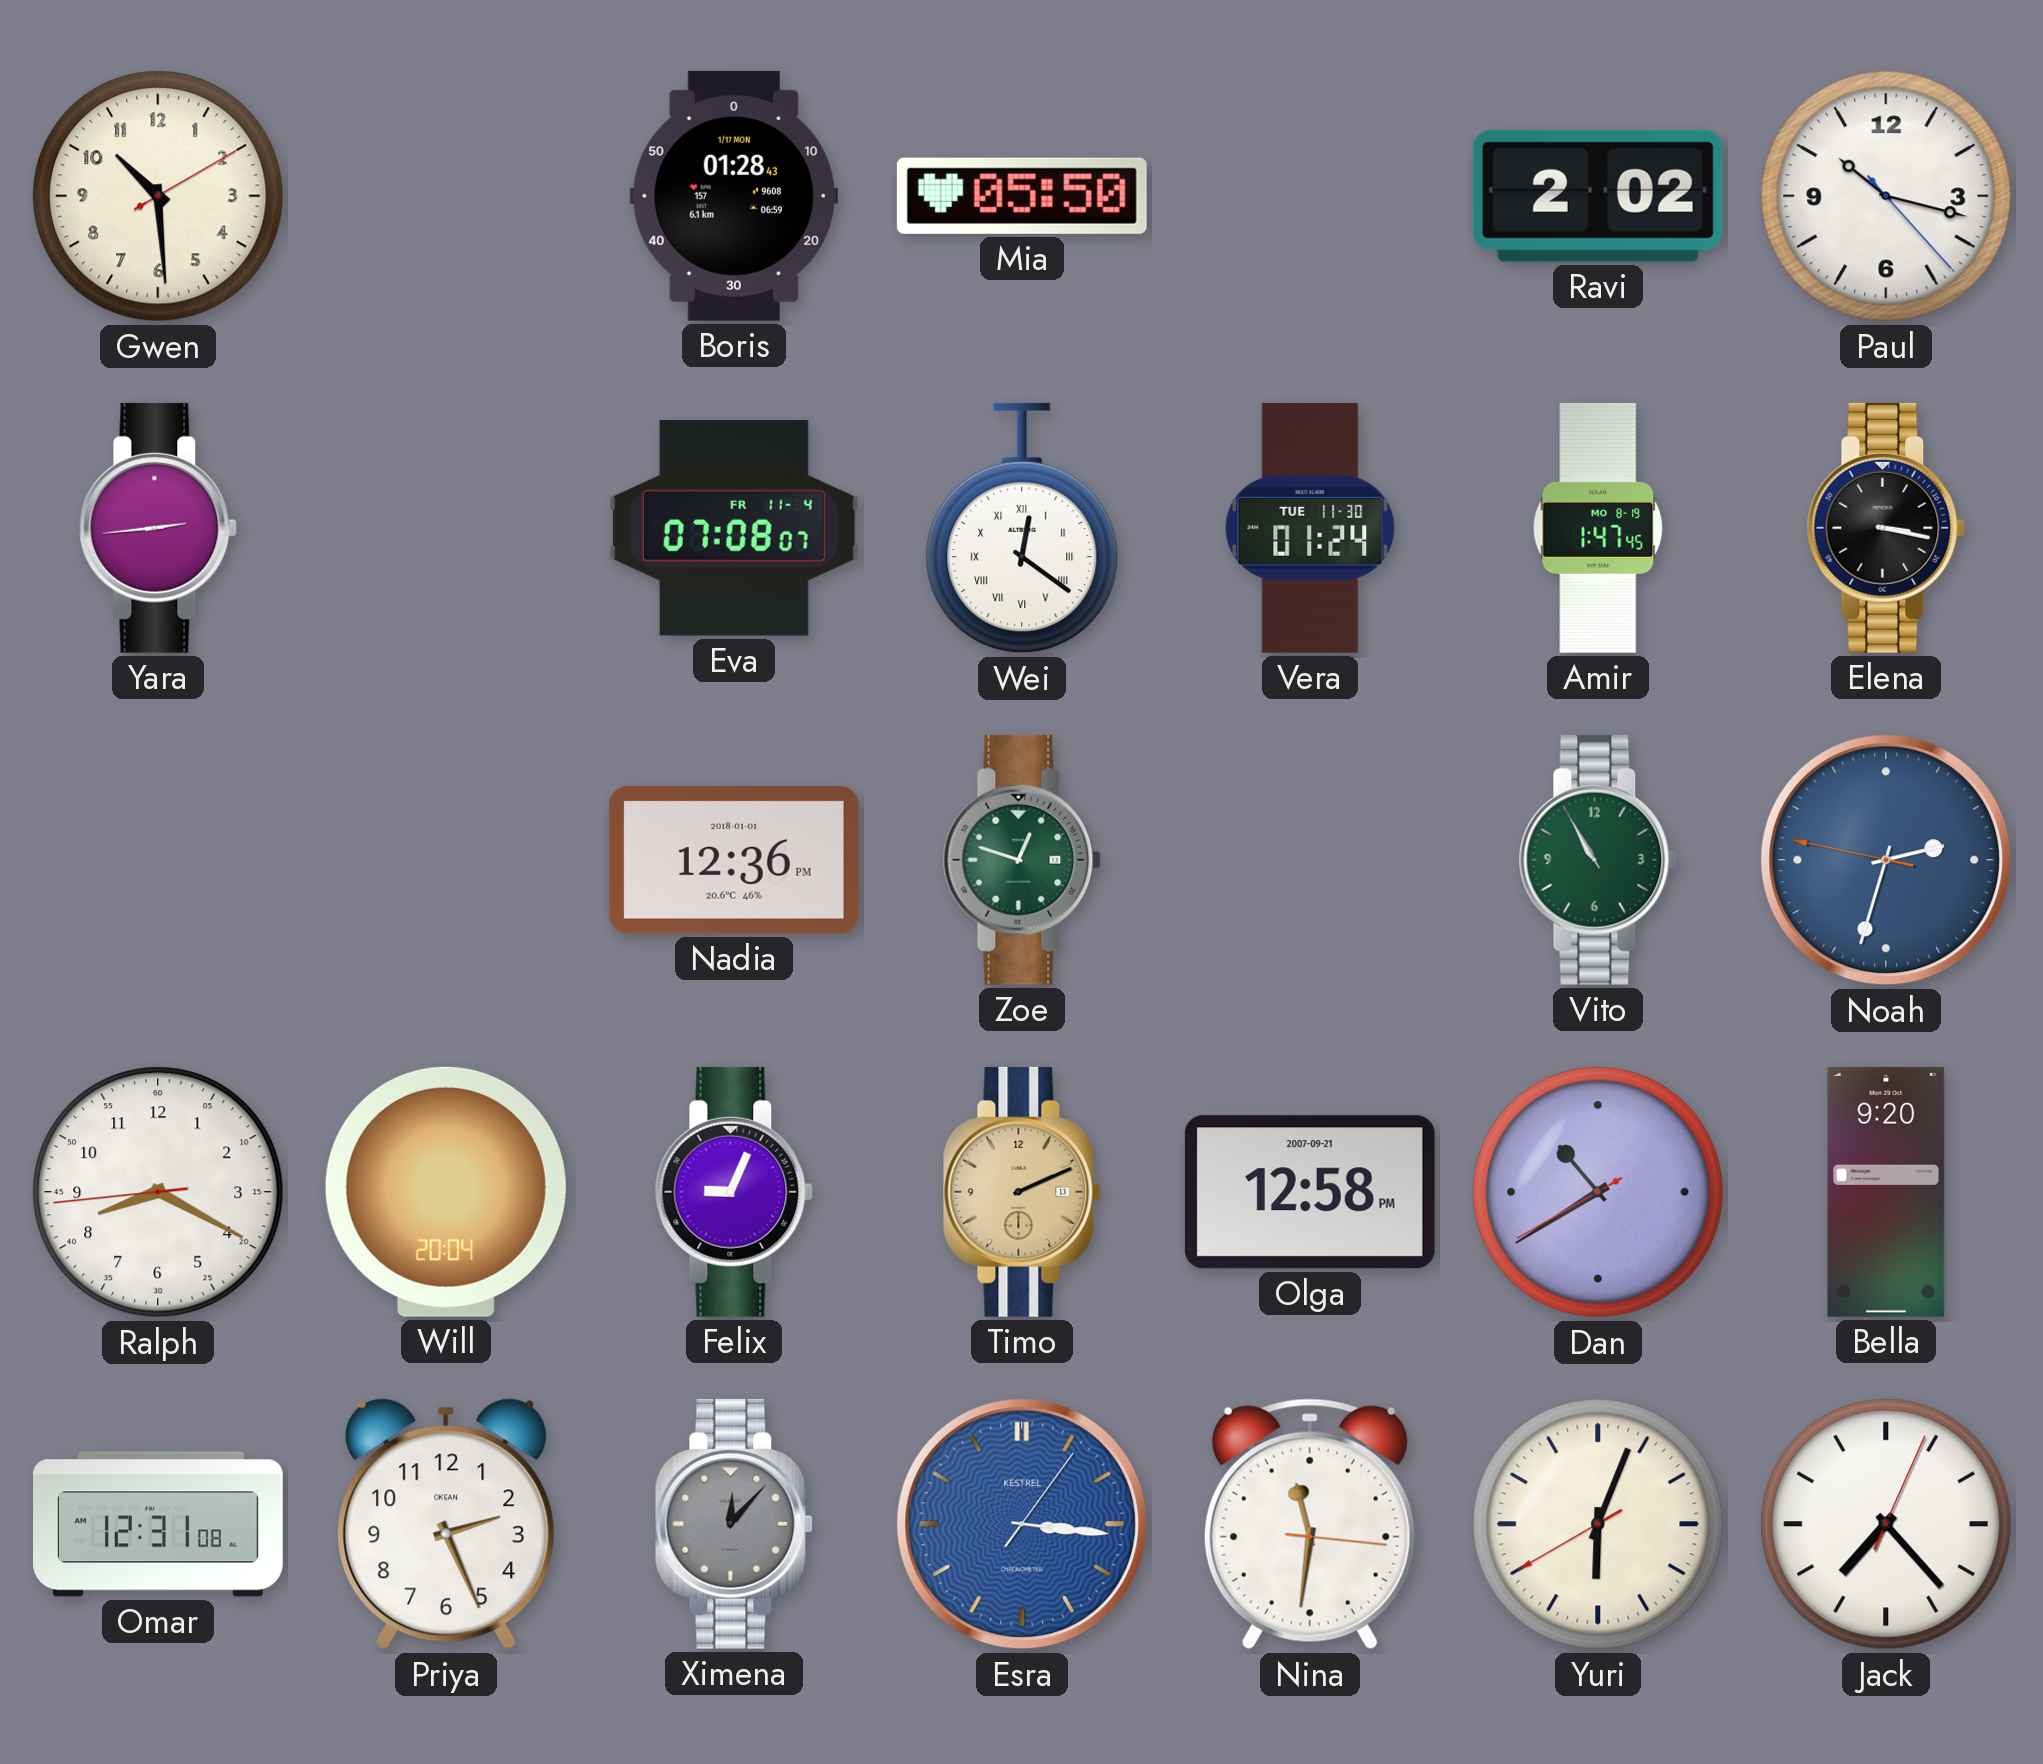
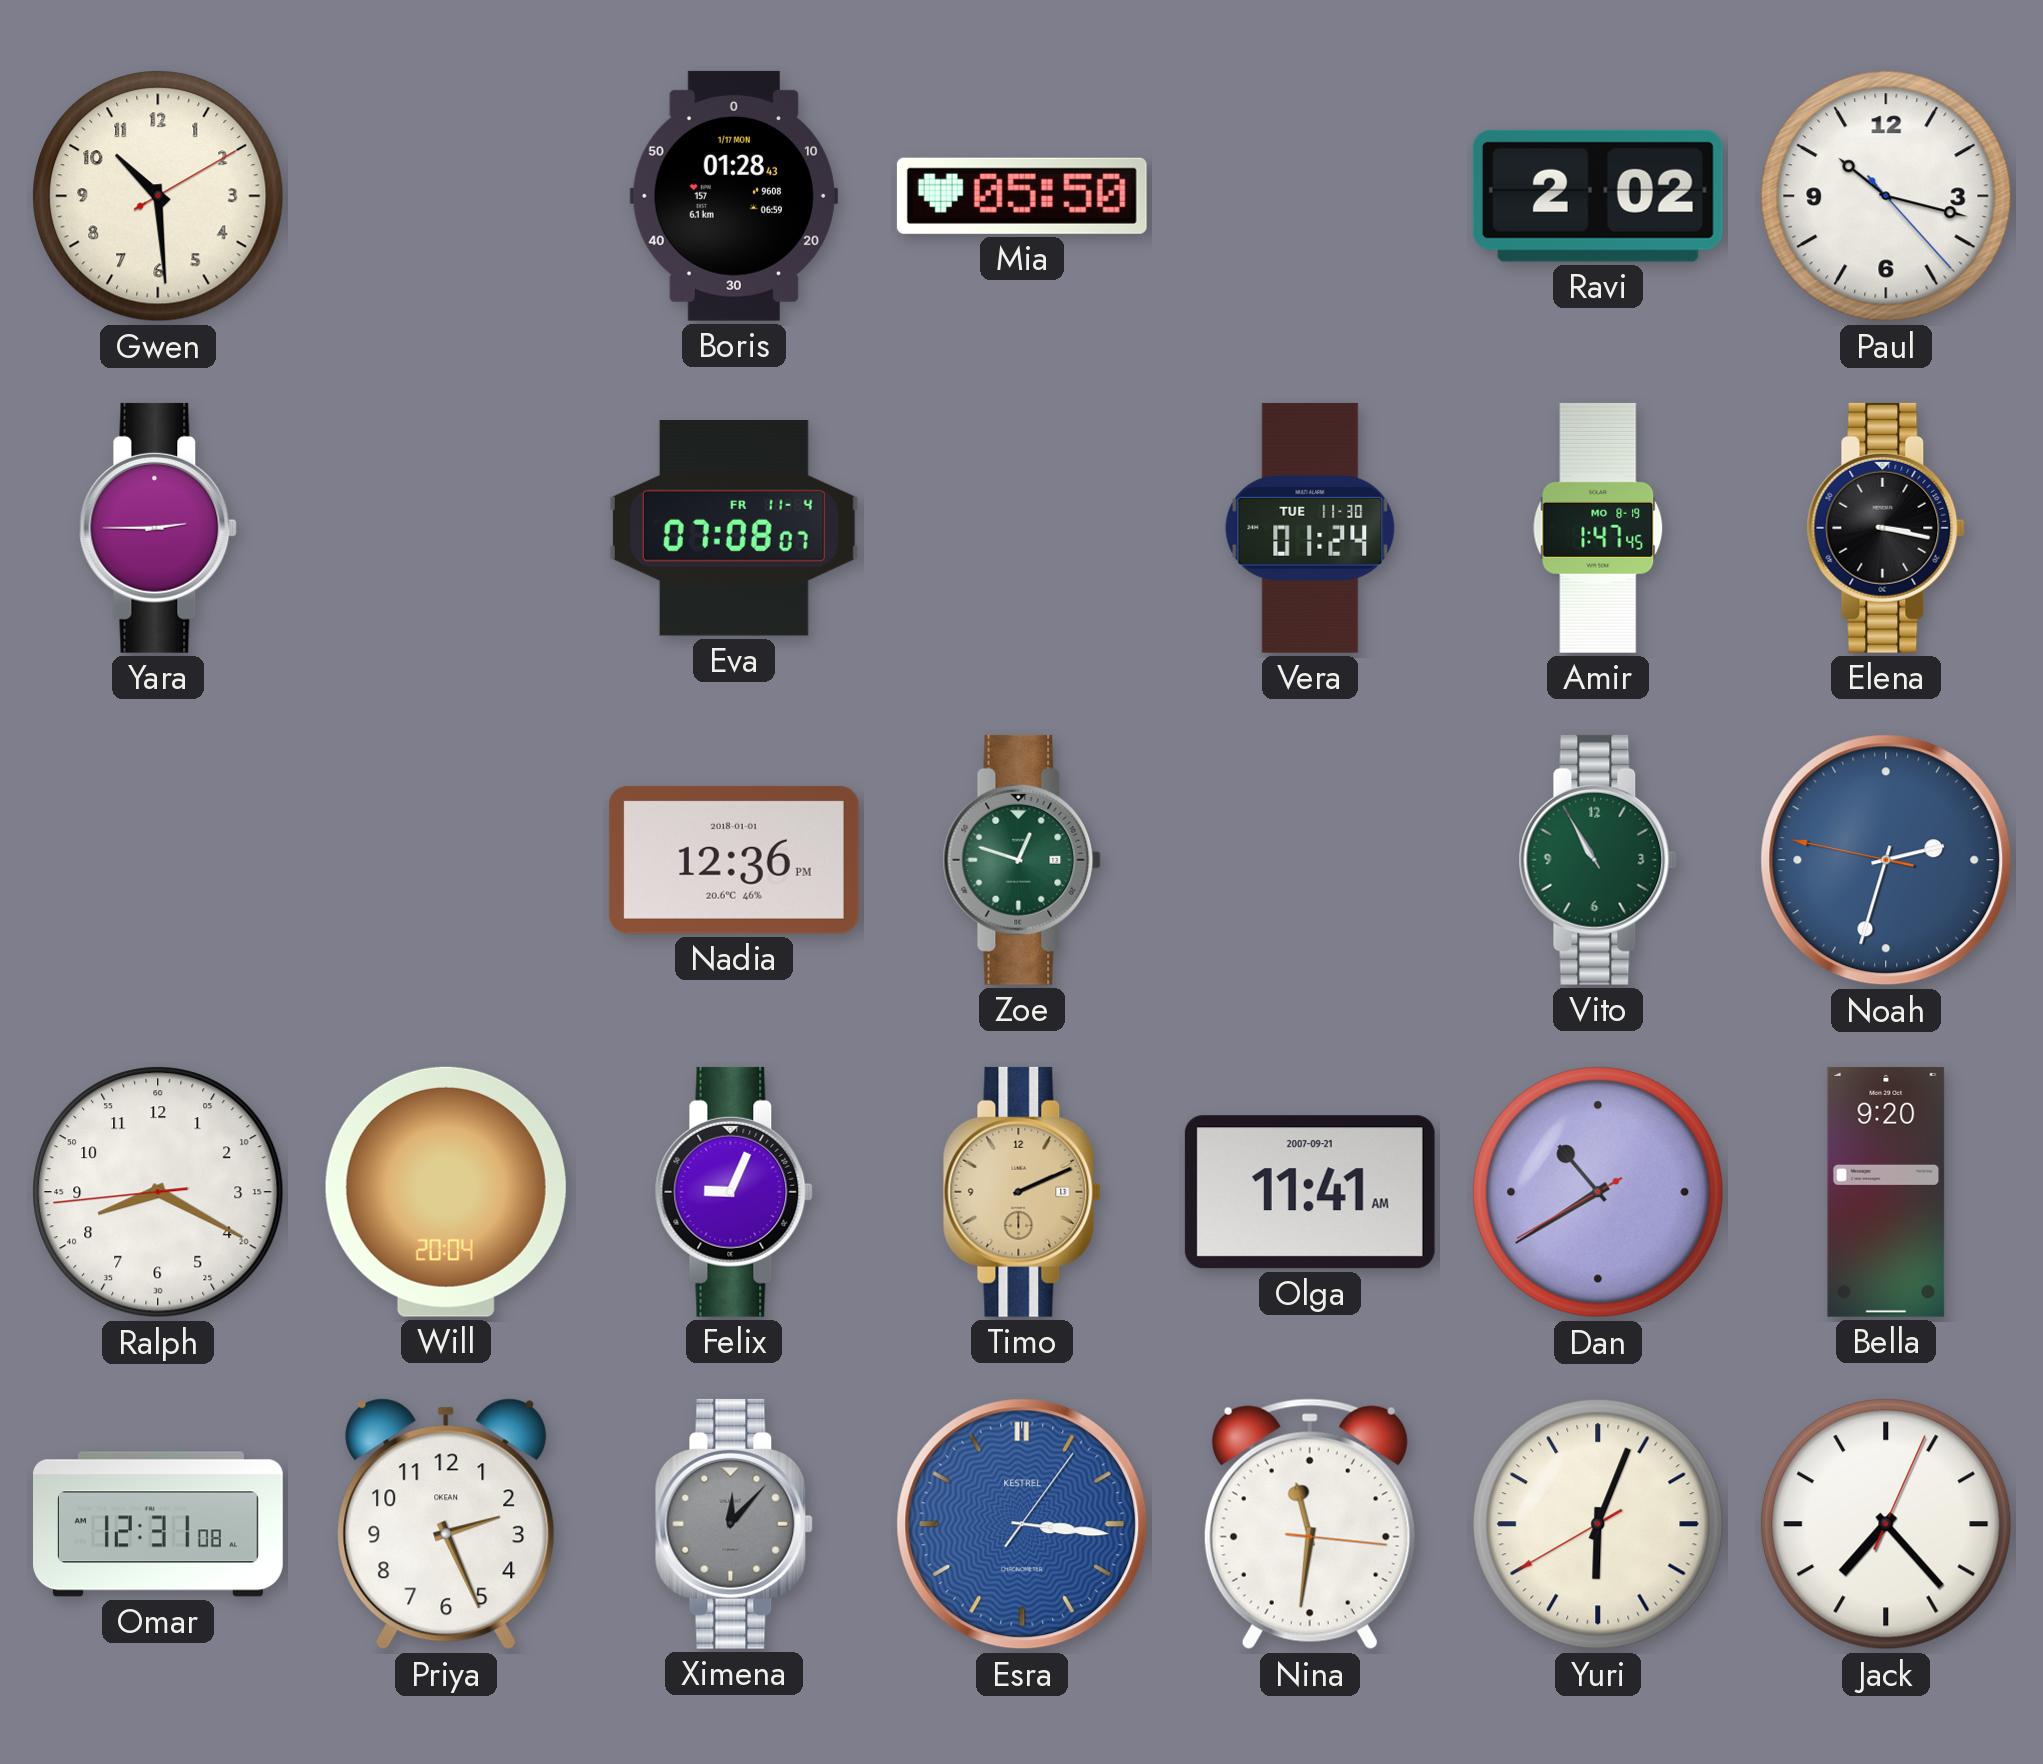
Yara: 2:44 -> 2:45 (158, 528)
Wei: 12:21 -> none (1022, 528)
Olga: 12:58 -> 11:41 (1310, 1192)
